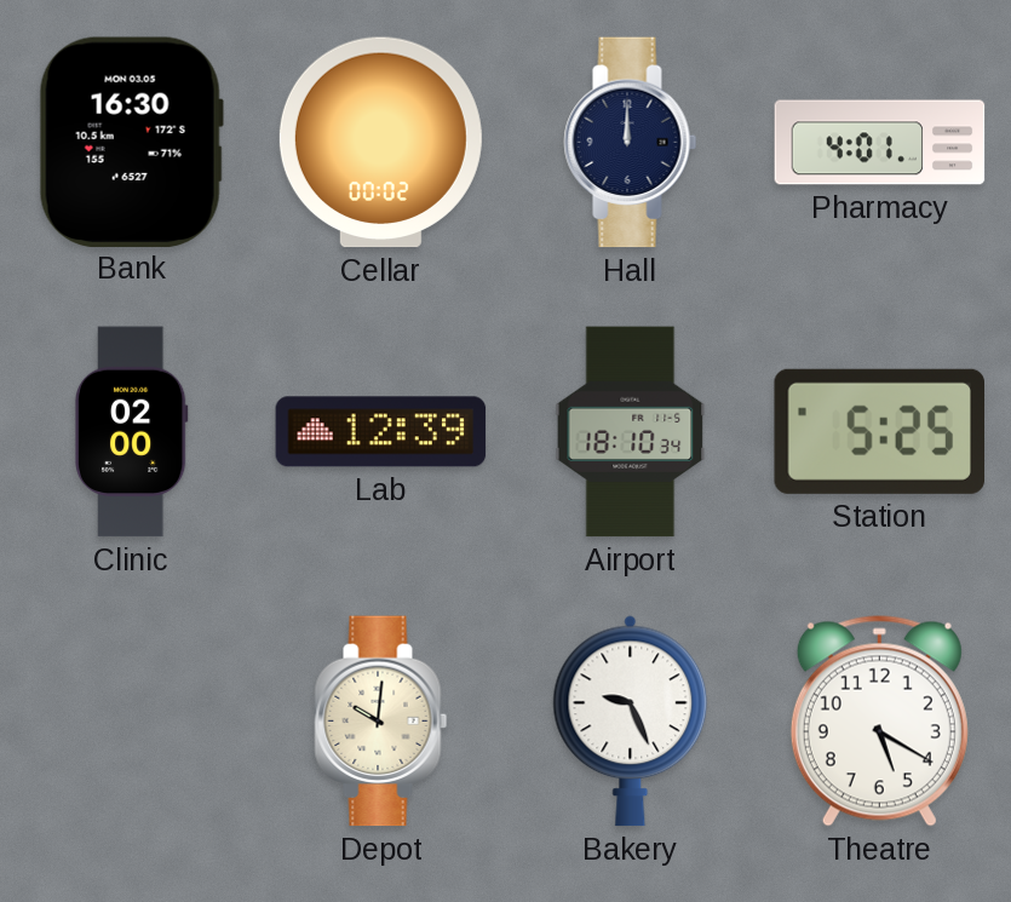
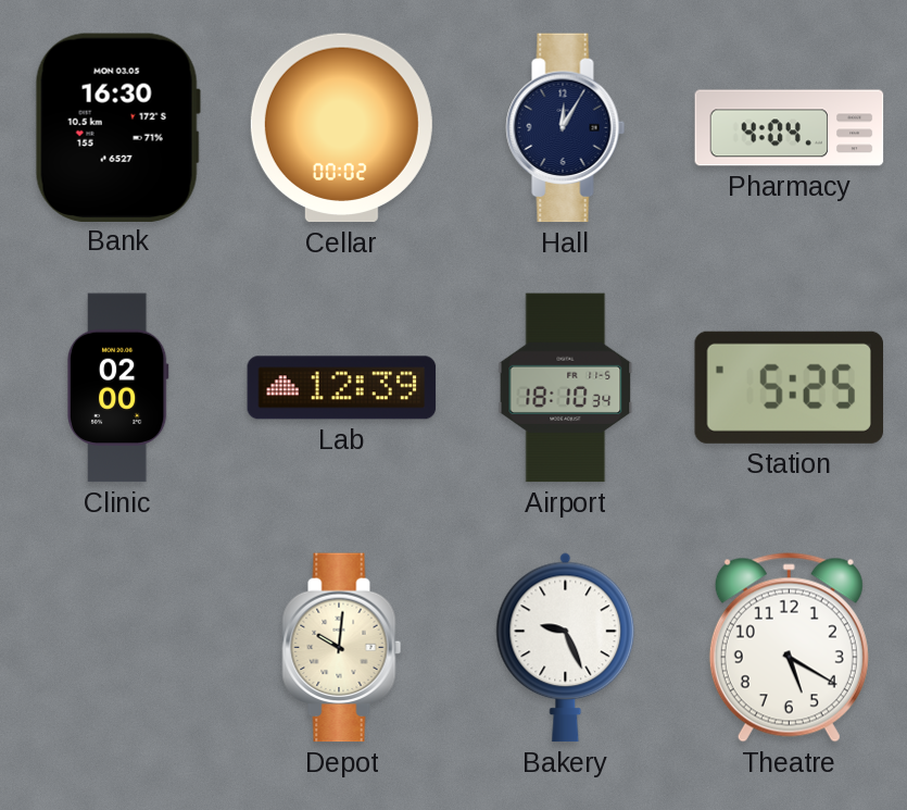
Hall: 12:00 -> 12:05 (566, 128)
Pharmacy: 4:01 -> 4:04 (790, 128)
